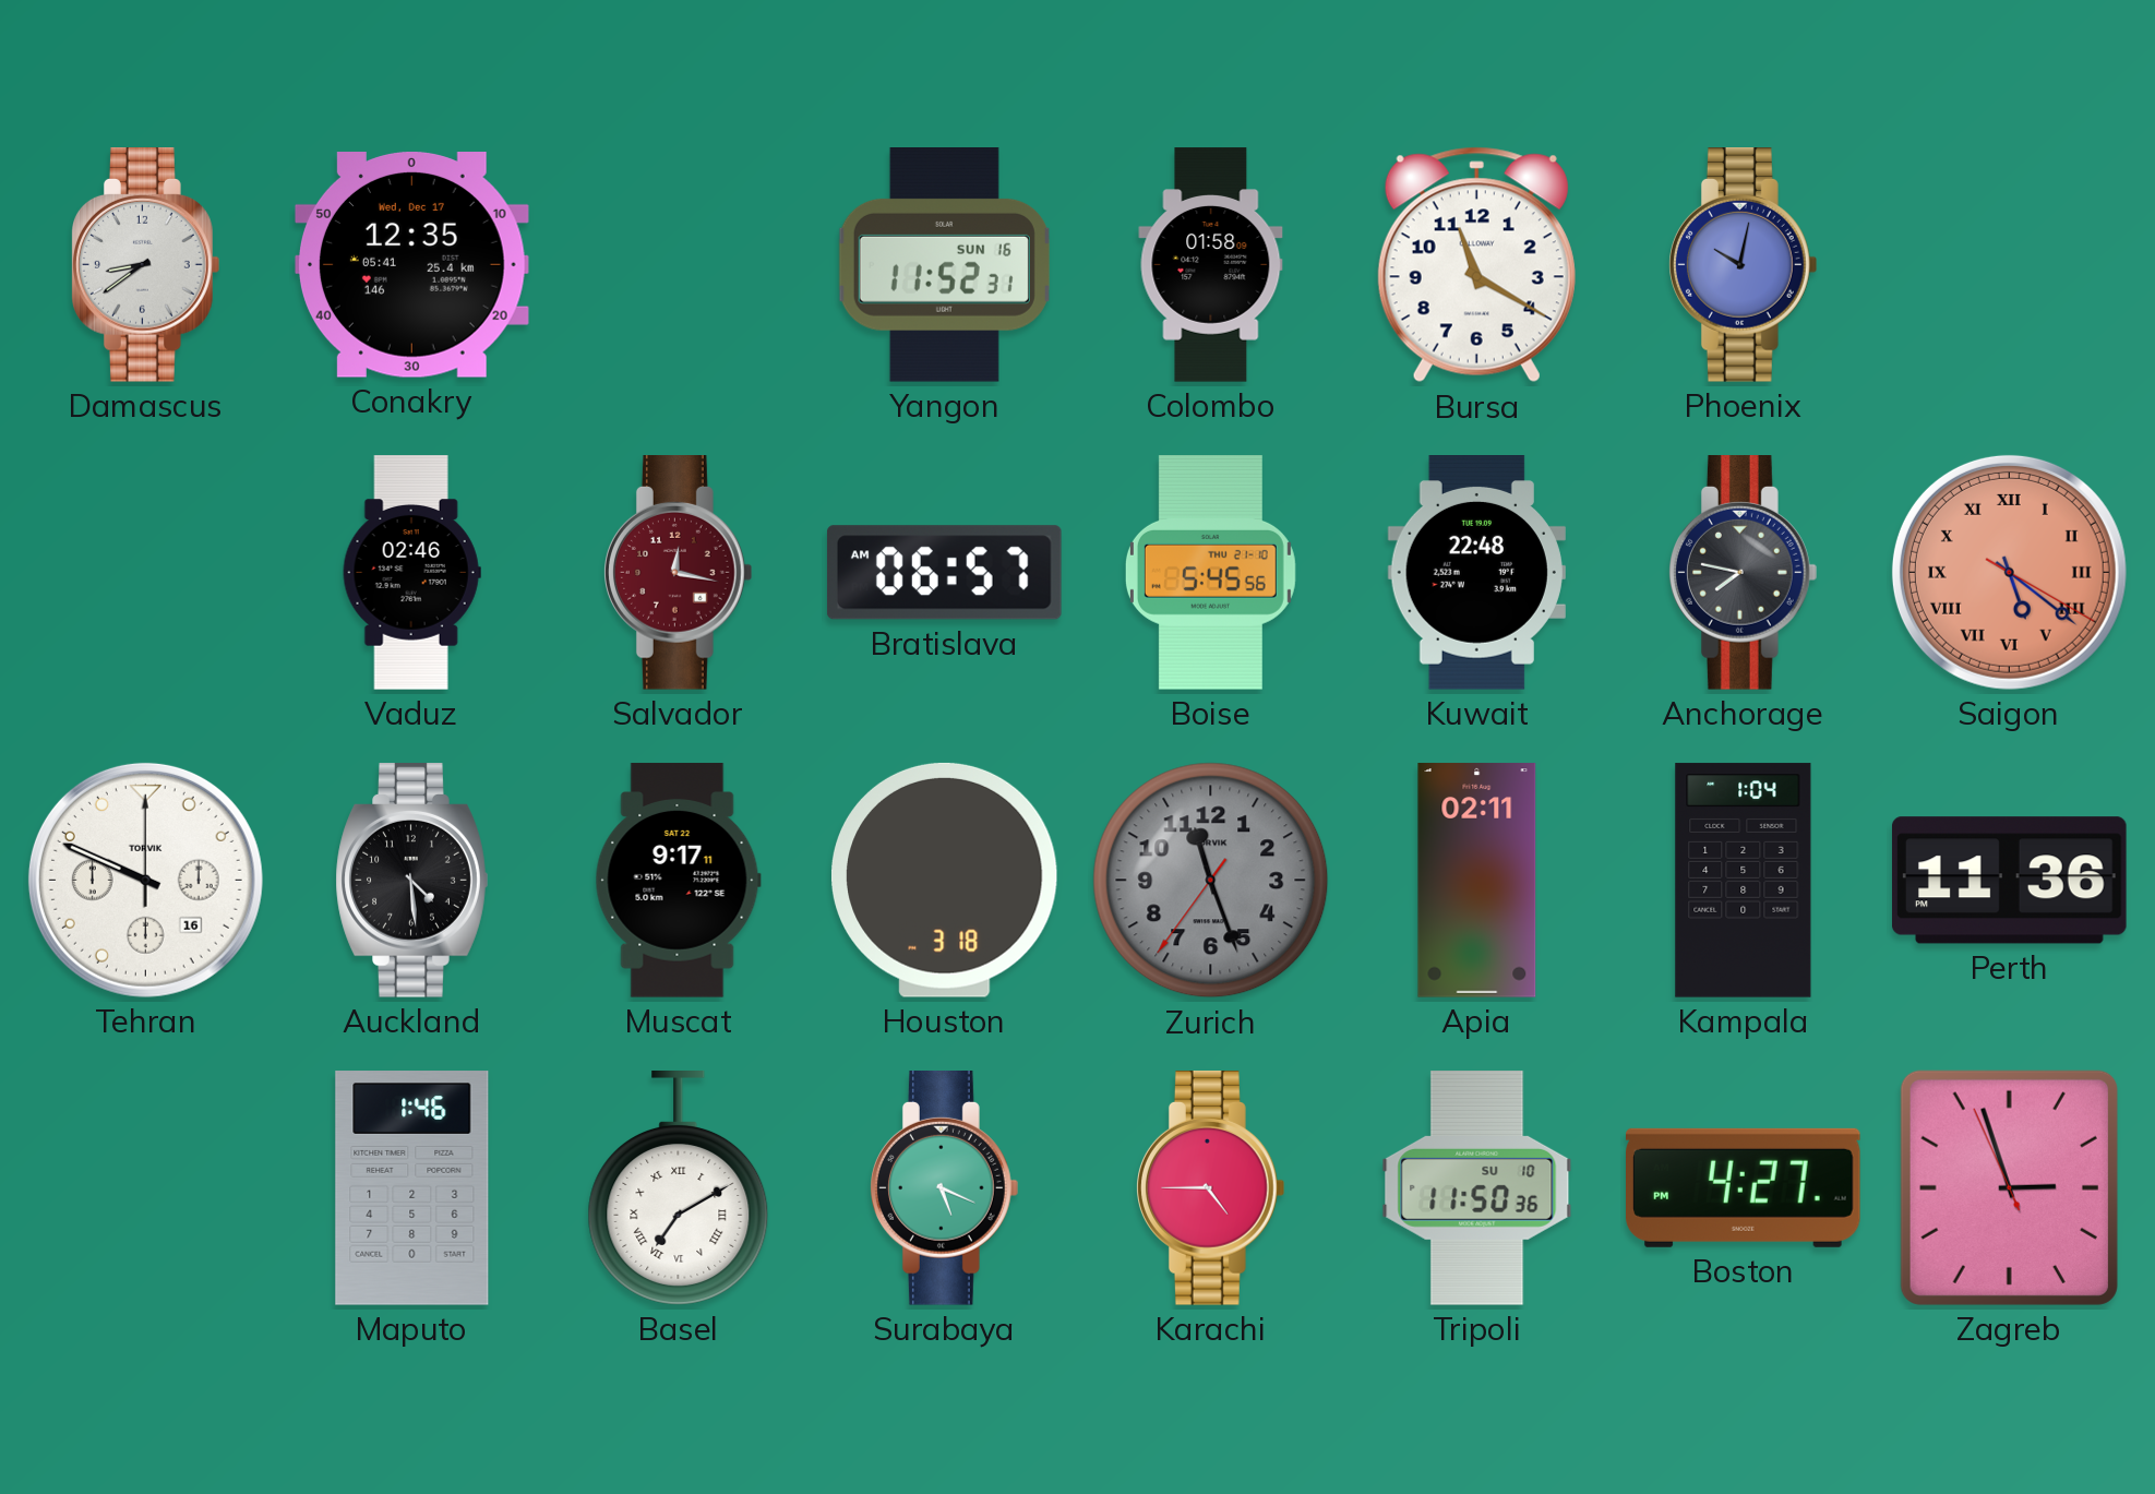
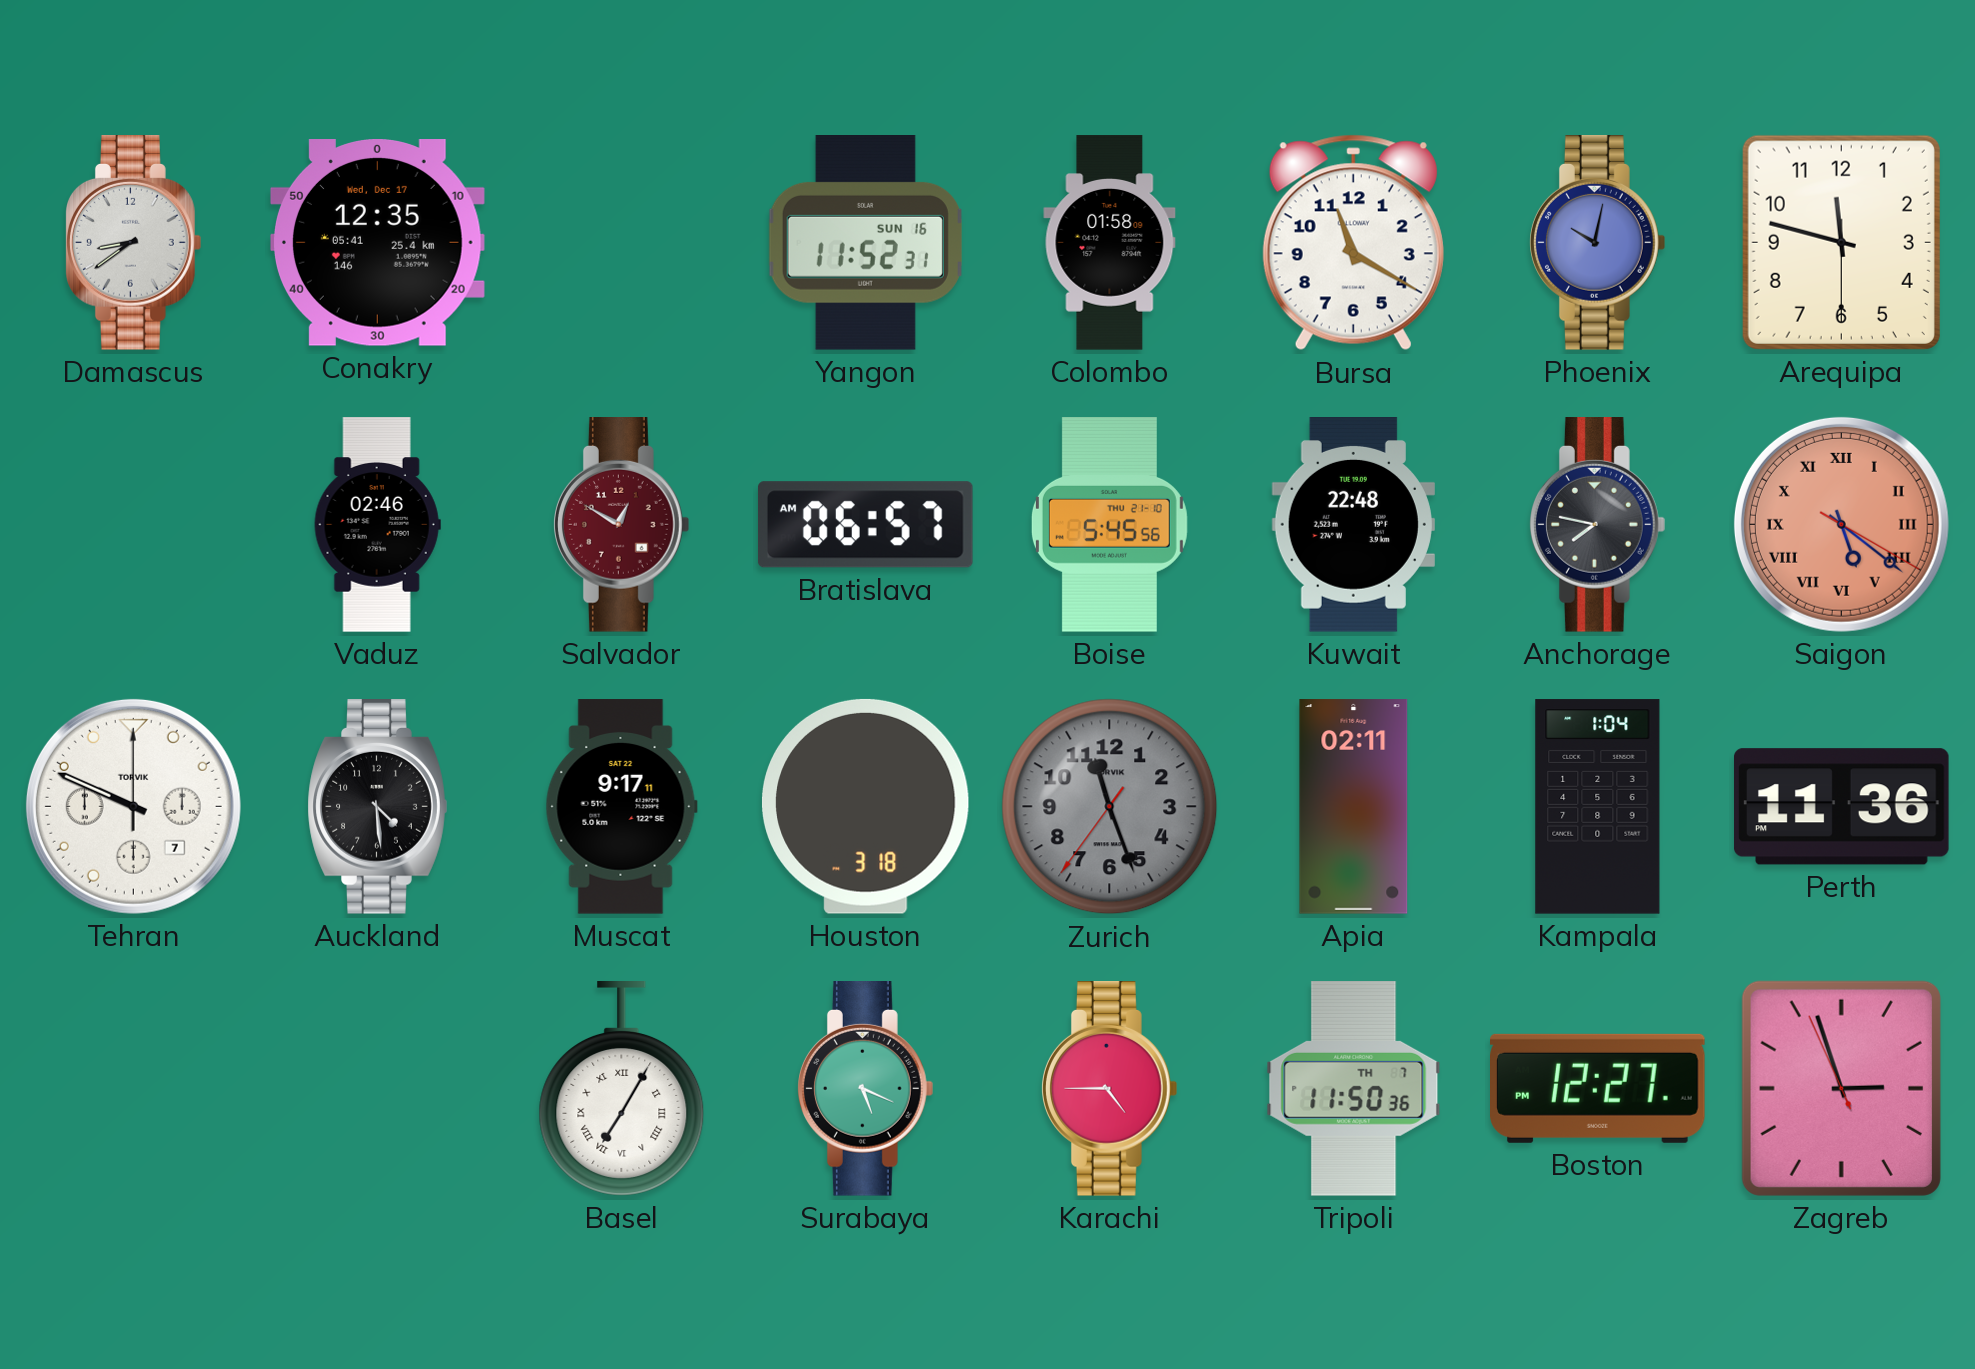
Arequipa: none -> 11:47 (1841, 242)
Salvador: 12:17 -> 12:50 (622, 525)
Tehran date: 16 -> 7 (133, 806)
Maputo: 1:46 -> none (412, 1188)
Basel: 7:10 -> 7:05 (622, 1089)
Tripoli date: SU 10 -> TH 7 (1354, 1089)
Boston: 4:27 -> 12:27 (1598, 1088)
